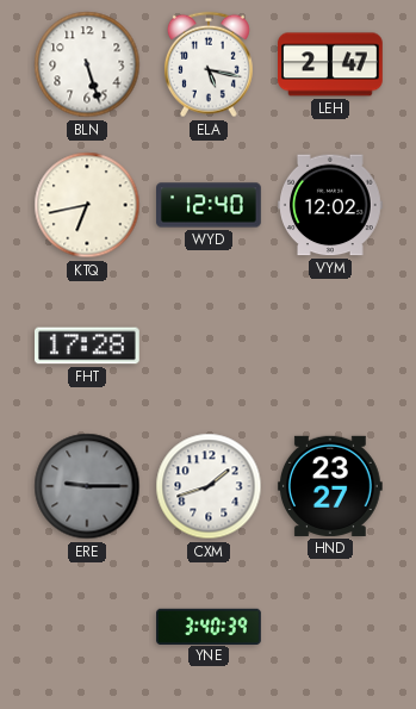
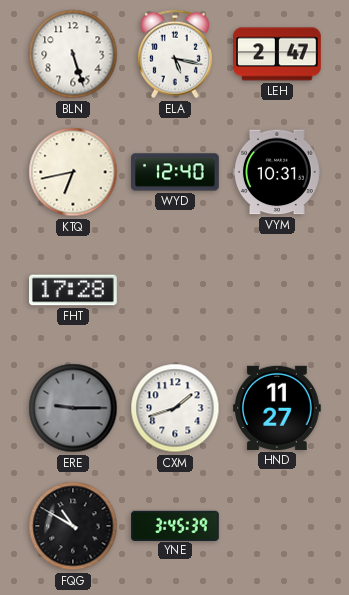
VYM: 12:02 -> 10:31 (278, 172)
HND: 23:27 -> 11:27 (277, 408)
FQG: none -> 10:50 (73, 526)
YNE: 3:40 -> 3:45 (176, 525)
